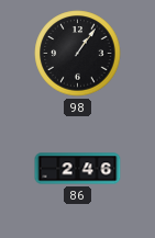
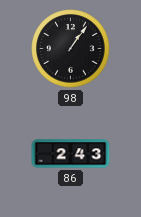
86: 2:46 -> 2:43 (71, 154)
